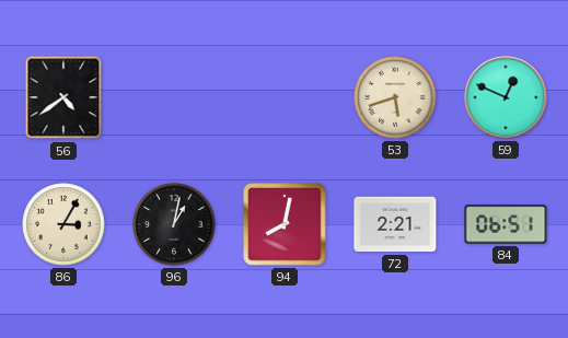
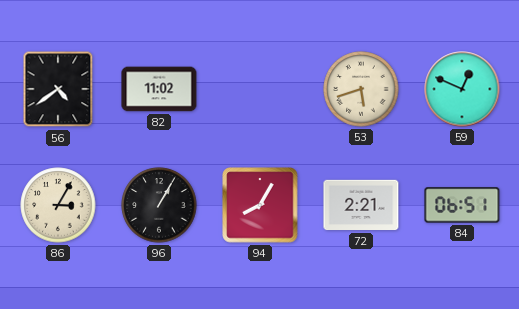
82: none -> 11:02 (159, 89)
96: 1:02 -> 1:05 (159, 205)
94: 8:02 -> 8:05 (260, 205)
